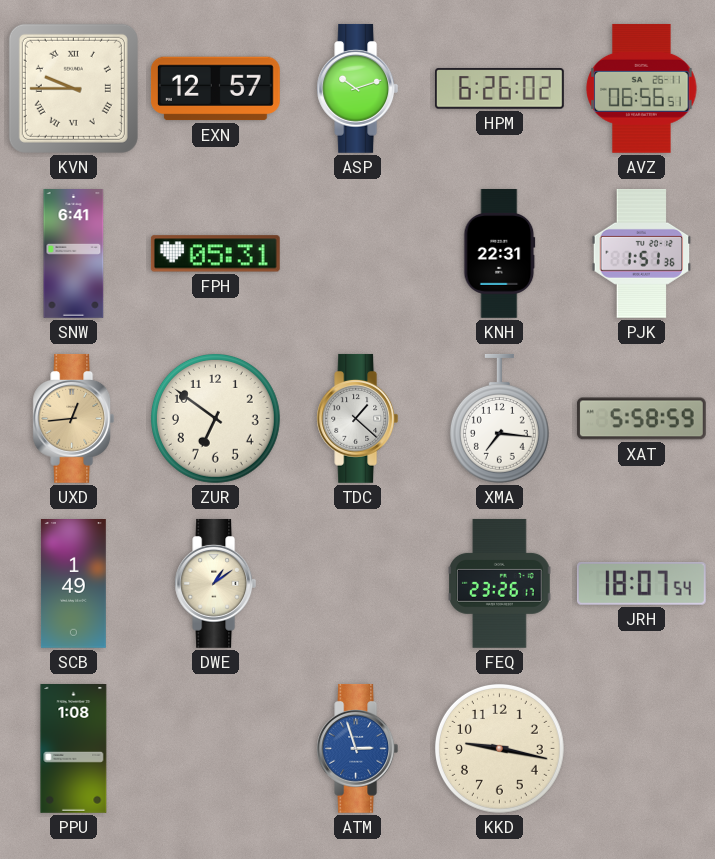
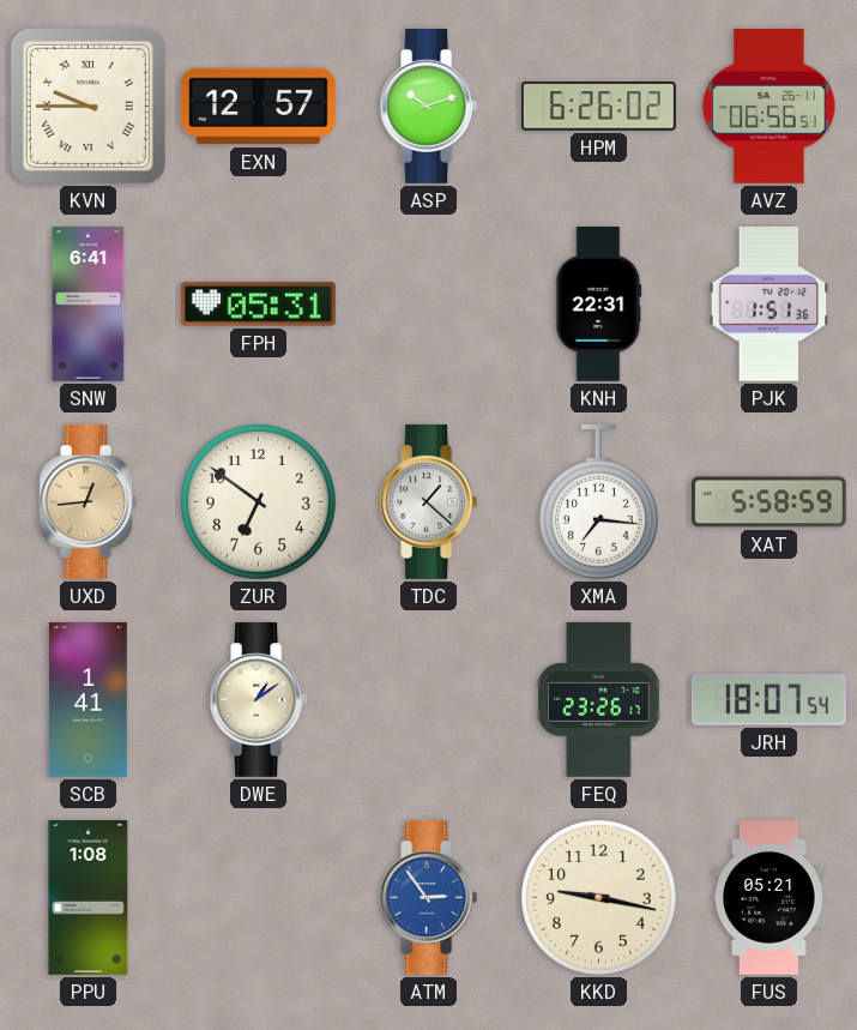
SCB: 1:49 -> 1:41 (87, 700)
ATM: 2:57 -> 2:54 (429, 898)
FUS: none -> 05:21 (770, 898)
